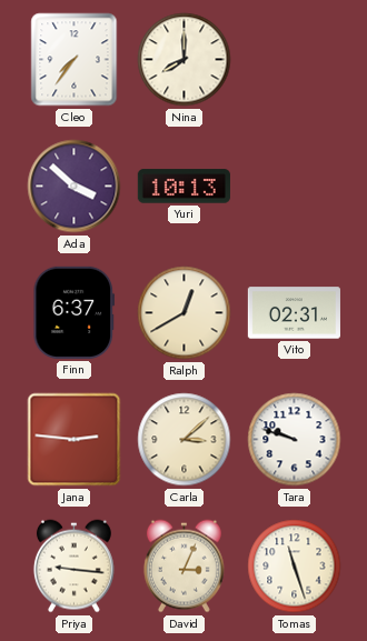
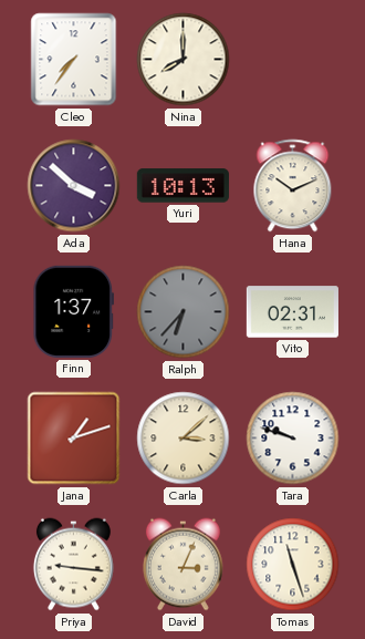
Hana: none -> 10:11 (293, 186)
Finn: 6:37 -> 1:37 (73, 311)
Ralph: 12:40 -> 6:37 (184, 312)
Ralph dial: cream -> grey (184, 312)
Jana: 2:46 -> 1:12 (74, 439)
